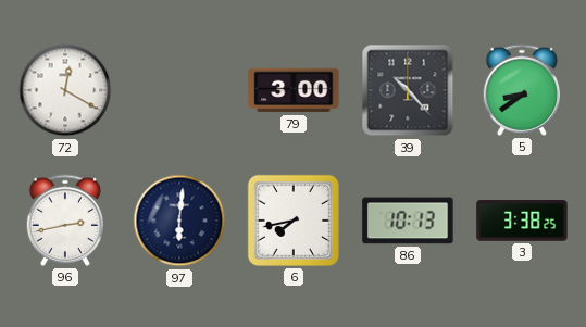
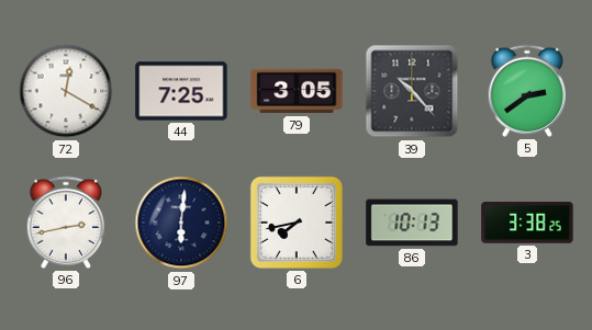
44: none -> 7:25 (181, 91)
79: 3:00 -> 3:05 (297, 91)
5: 8:39 -> 2:39 (526, 91)
